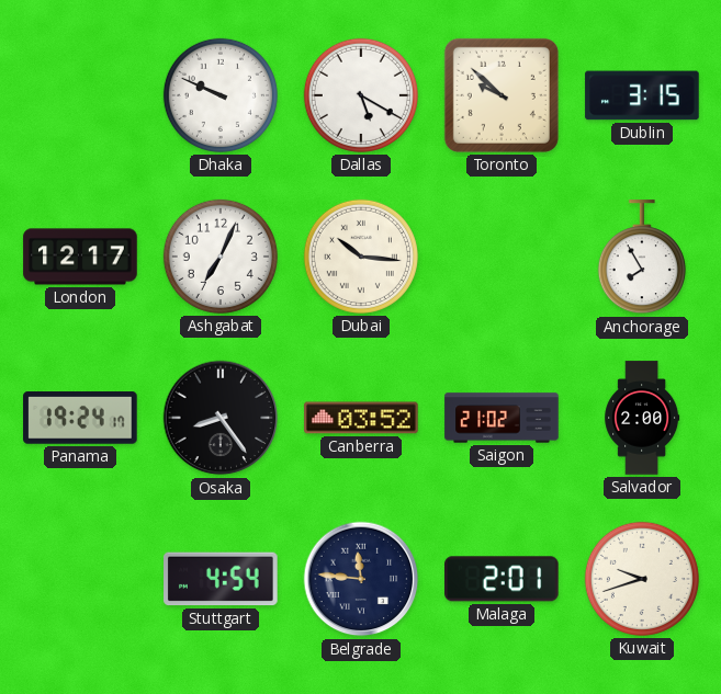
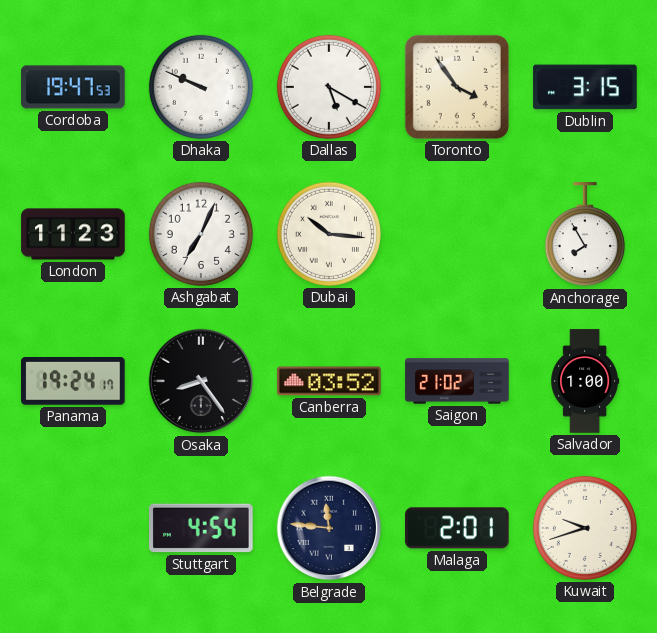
Cordoba: none -> 19:47 (73, 87)
Toronto: 9:52 -> 3:54 (457, 87)
London: 12:17 -> 11:23 (73, 234)
Salvador: 2:00 -> 1:00 (585, 381)
